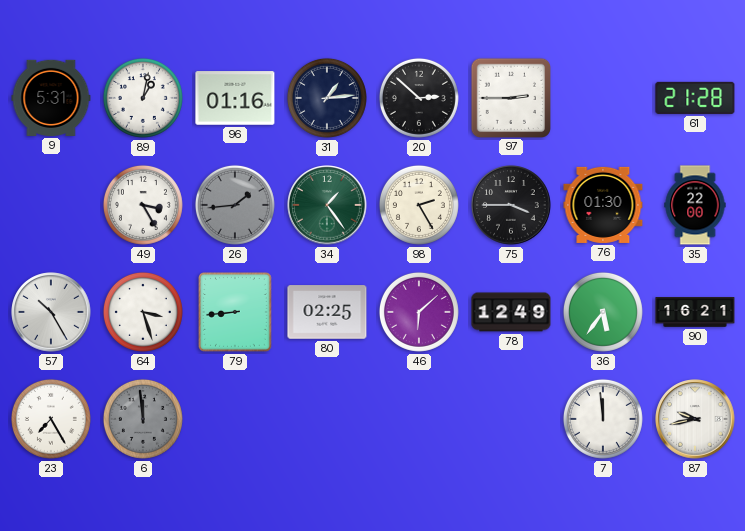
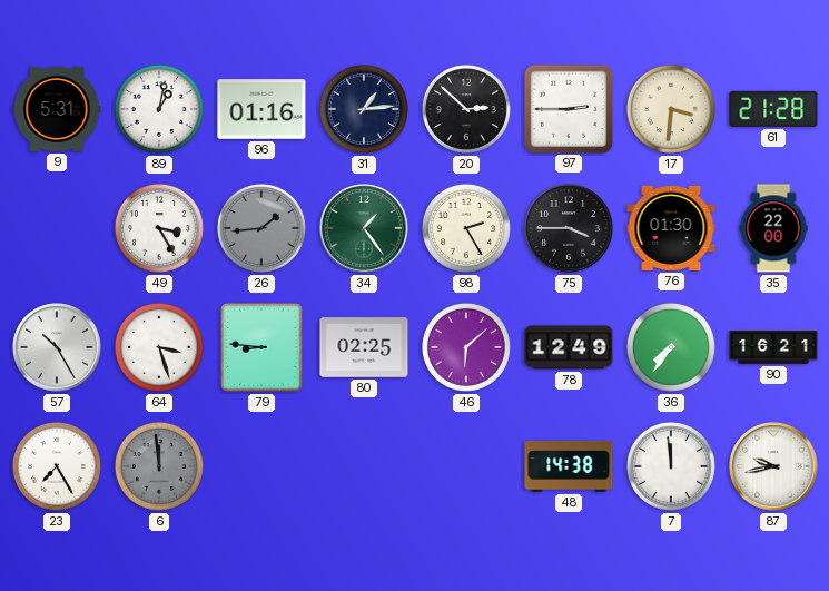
17: none -> 3:31 (671, 109)
79: 8:44 -> 8:46 (263, 347)
36: 5:36 -> 7:36 (671, 347)
48: none -> 14:38 (569, 466)
